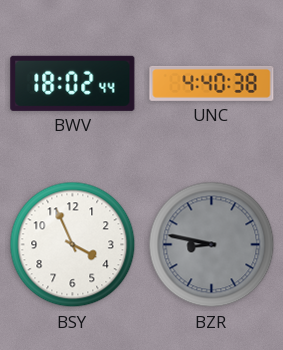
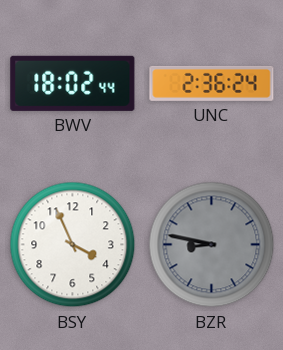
UNC: 4:40 -> 2:36 (212, 83)
